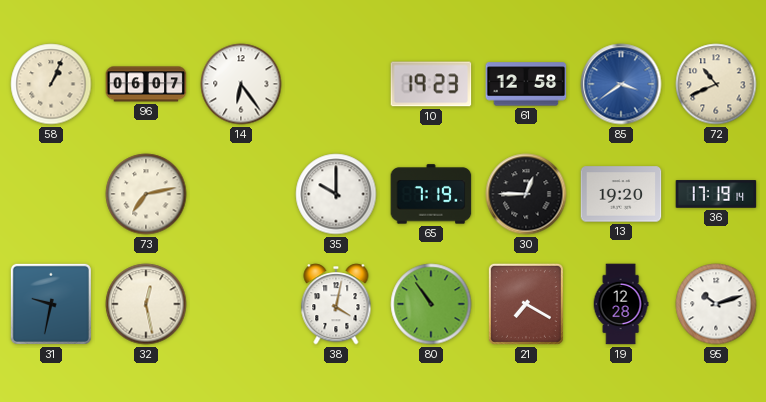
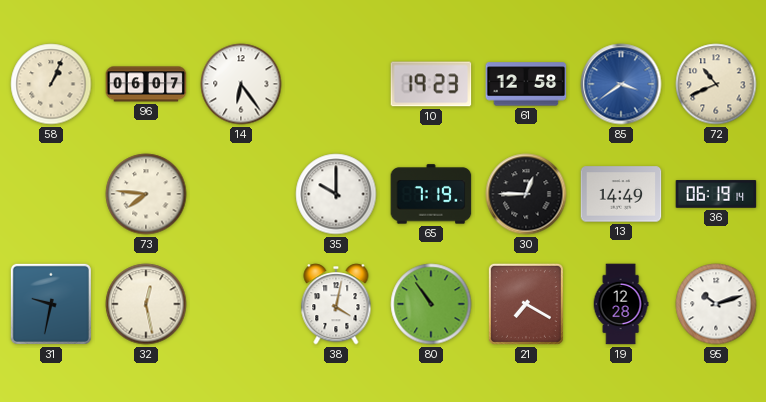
73: 7:13 -> 7:46 (146, 194)
13: 19:20 -> 14:49 (621, 194)
36: 17:19 -> 06:19 (716, 194)
